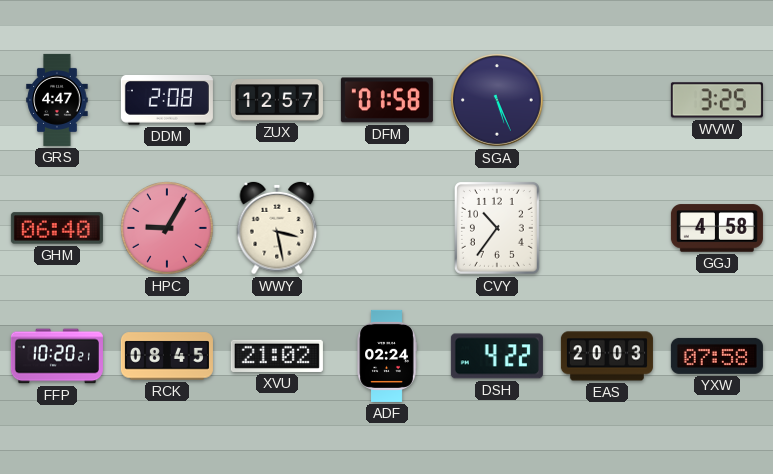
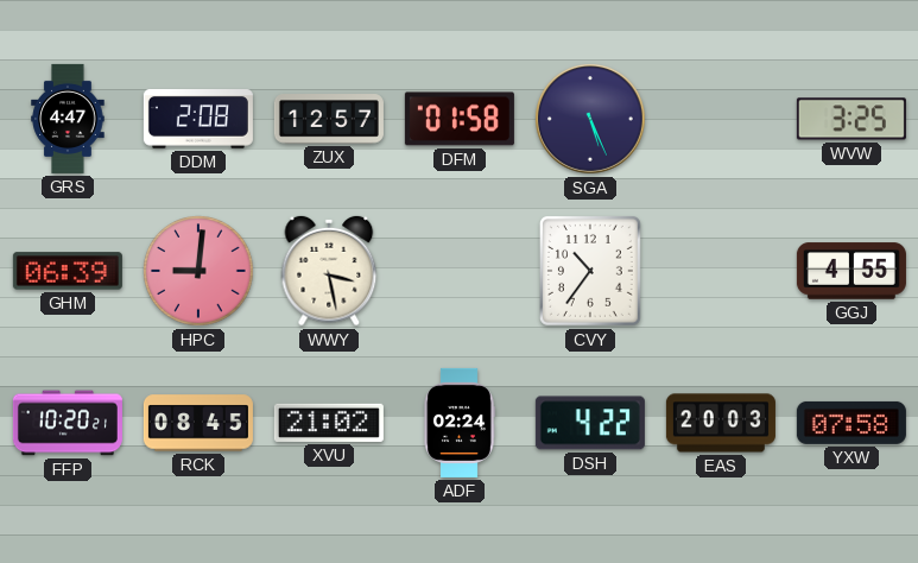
GHM: 06:40 -> 06:39 (68, 271)
HPC: 9:05 -> 9:01 (198, 271)
GGJ: 4:58 -> 4:55 (851, 271)
